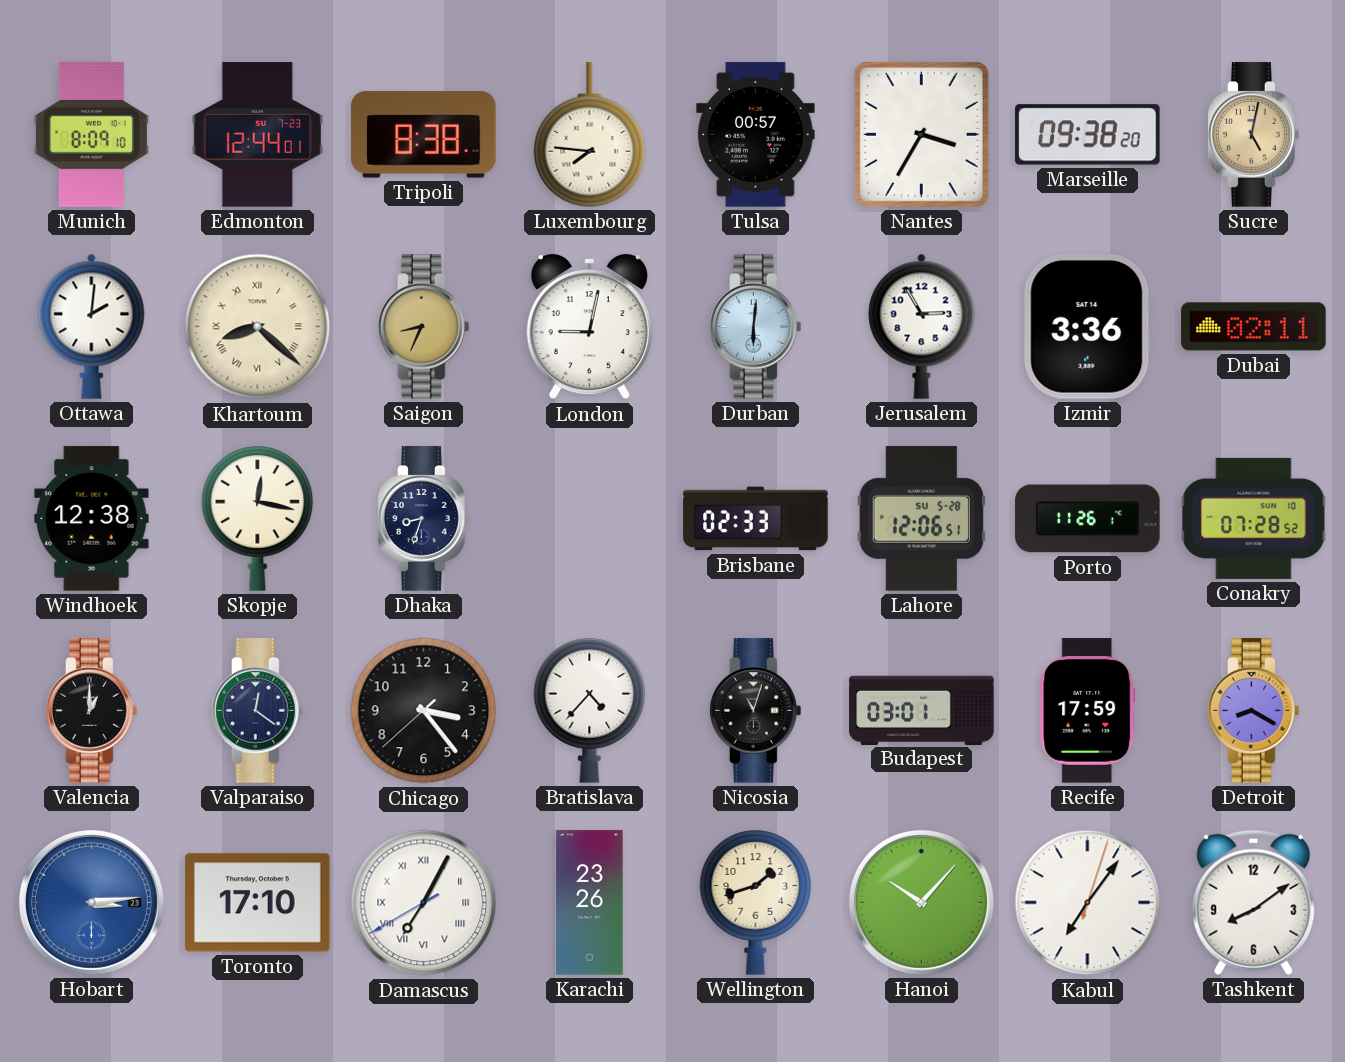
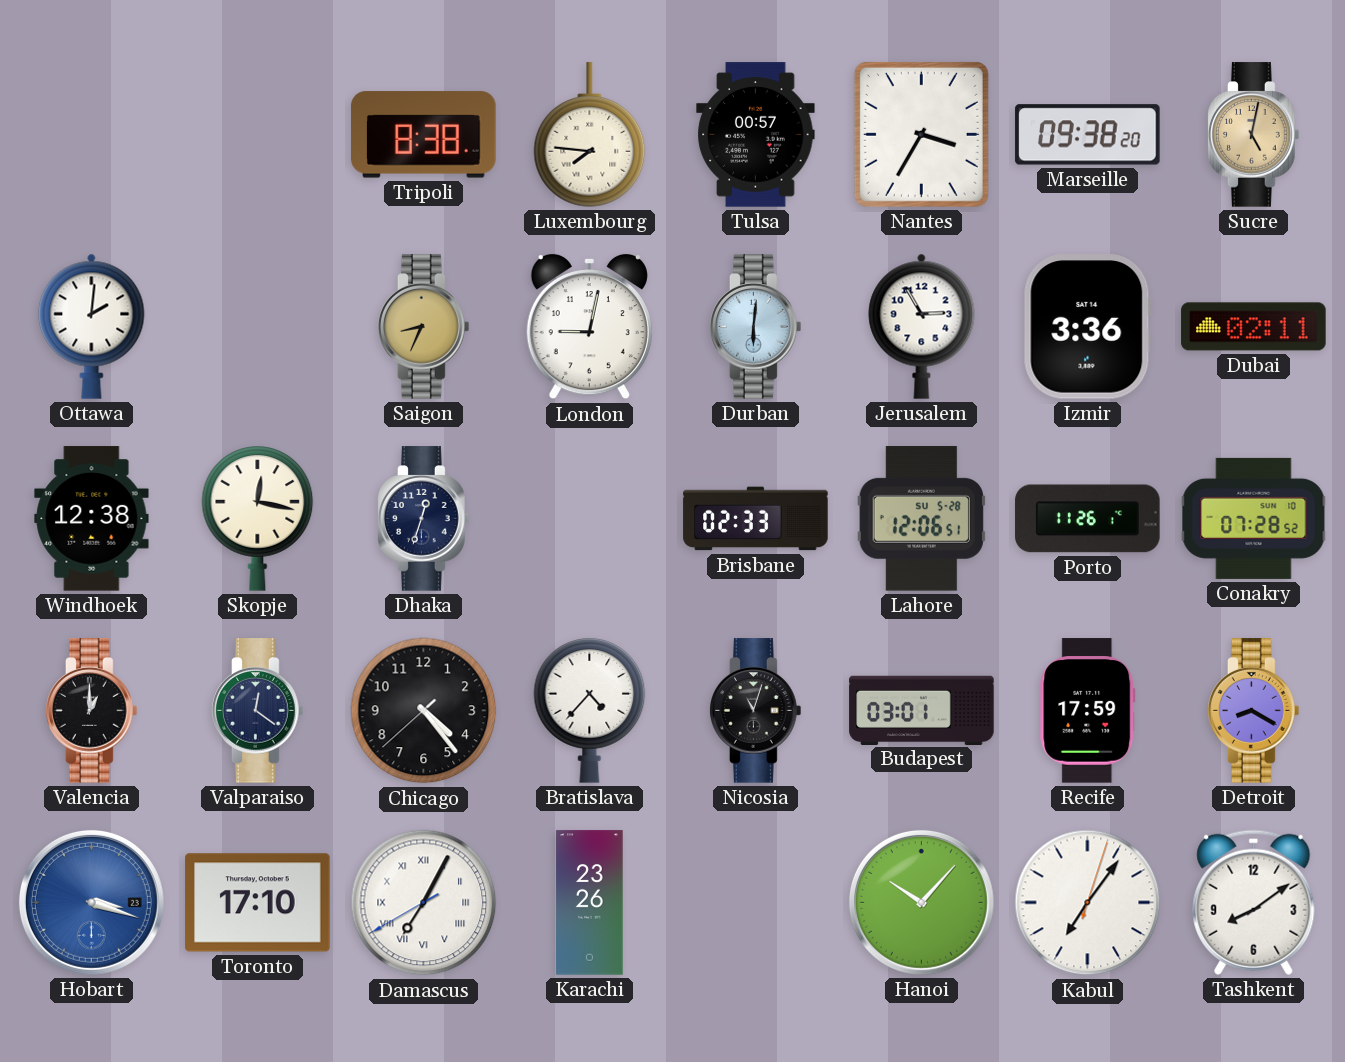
Munich: 8:09 -> none (91, 135)
Edmonton: 12:44 -> none (258, 135)
Khartoum: 8:22 -> none (258, 327)
Dhaka: 8:33 -> 12:33 (424, 519)
Chicago: 3:23 -> 4:23 (424, 711)
Hobart: 3:14 -> 3:18 (91, 902)
Wellington: 1:42 -> none (756, 903)
